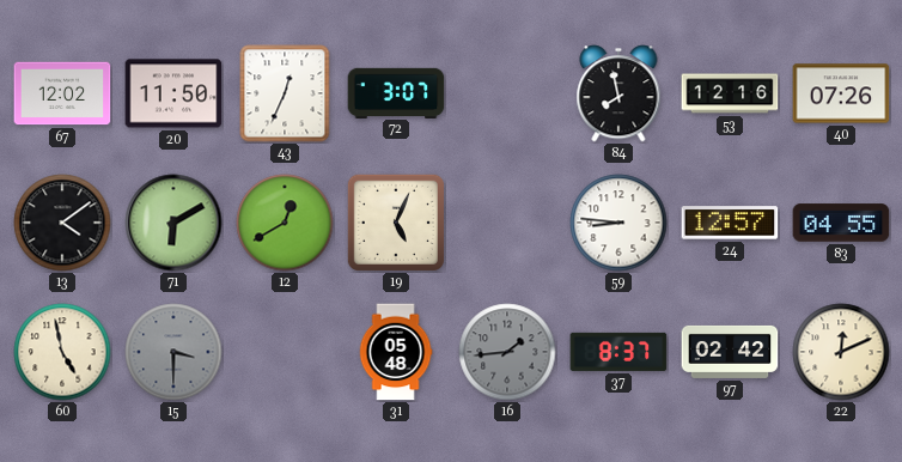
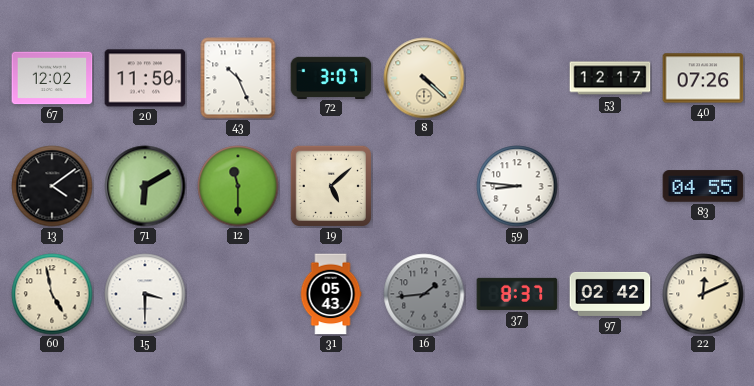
43: 12:34 -> 10:26 (238, 78)
8: none -> 4:22 (424, 78)
84: 7:58 -> none (618, 93)
53: 12:16 -> 12:17 (610, 78)
12: 12:40 -> 11:30 (238, 186)
19: 5:04 -> 5:08 (331, 186)
24: 12:57 -> none (730, 223)
15 dial: grey -> white (145, 294)
31: 05:48 -> 05:43 (331, 294)
